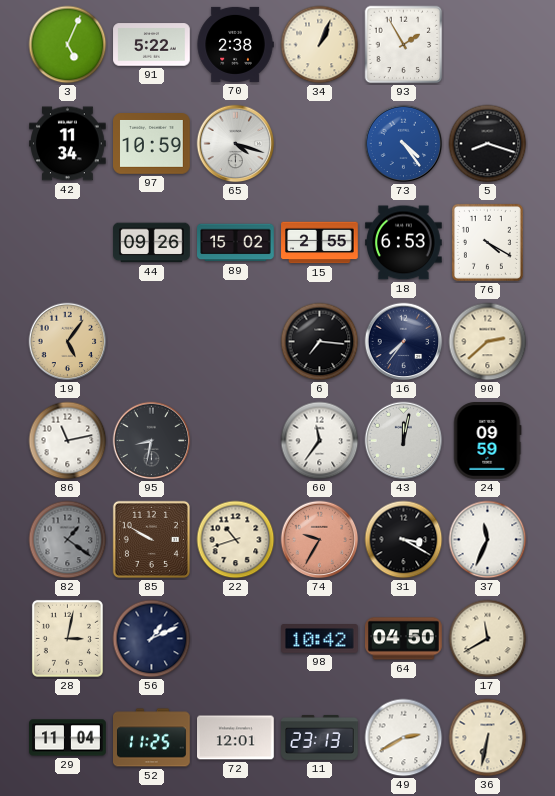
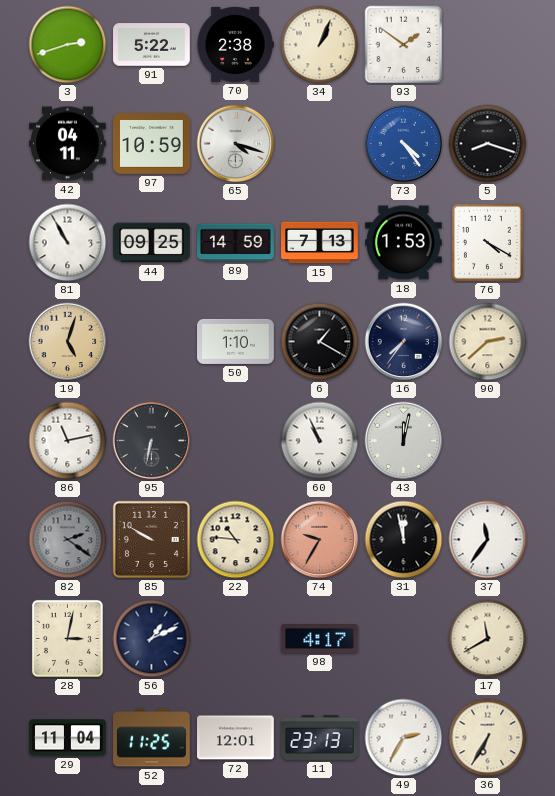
3: 5:04 -> 2:42 (68, 45)
93: 1:55 -> 1:51 (404, 45)
42: 11:34 -> 04:11 (68, 144)
81: none -> 10:55 (68, 243)
44: 09:26 -> 09:25 (152, 243)
89: 15:02 -> 14:59 (236, 243)
15: 2:55 -> 7:13 (320, 243)
18: 6:53 -> 1:53 (404, 243)
19: 5:06 -> 5:03 (68, 342)
50: none -> 1:10 (236, 341)
6: 7:16 -> 1:20 (320, 342)
95: 8:32 -> 6:32 (152, 441)
60: 11:36 -> 10:56 (320, 441)
24: 09:59 -> none (488, 441)
82: 1:21 -> 2:21 (68, 540)
22: 10:42 -> 10:46 (236, 540)
31: 3:20 -> 11:58 (404, 540)
37: 11:34 -> 11:36 (488, 540)
98: 10:42 -> 4:17 (320, 639)
64: 04:50 -> none (404, 639)
49: 2:40 -> 2:35 (404, 738)
36: 6:32 -> 6:35 (488, 738)
